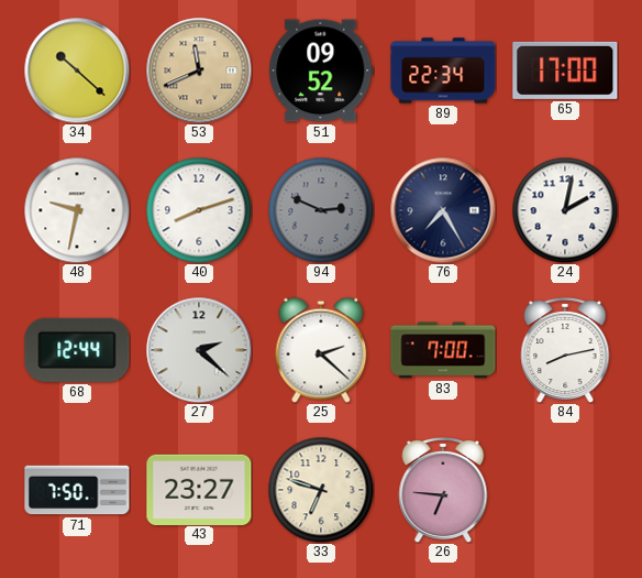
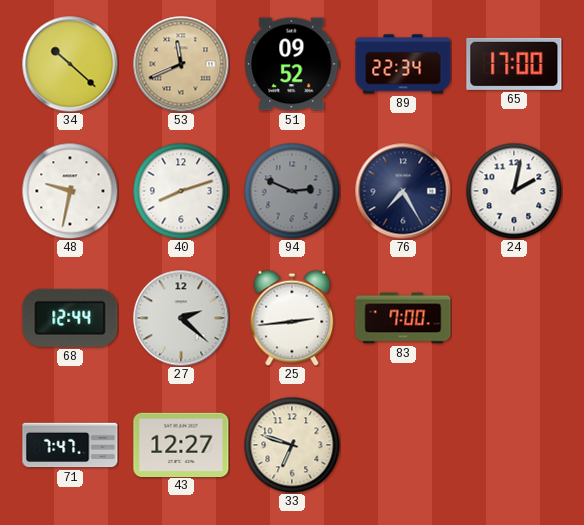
25: 2:22 -> 2:44 (292, 318)
84: 8:13 -> none (565, 350)
71: 7:50 -> 7:47 (70, 445)
43: 23:27 -> 12:27 (181, 444)
26: 6:46 -> none (443, 490)
